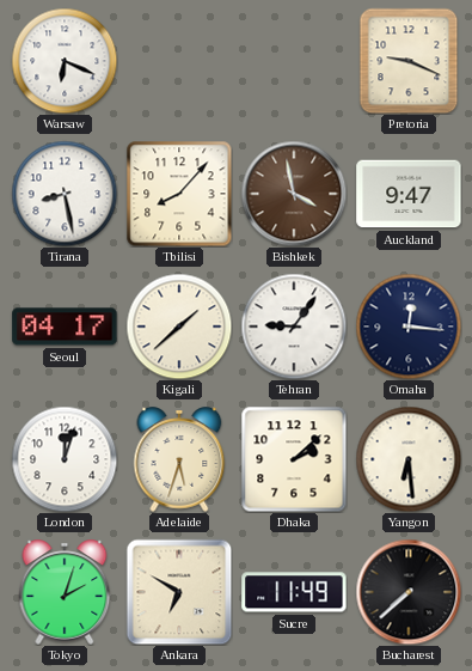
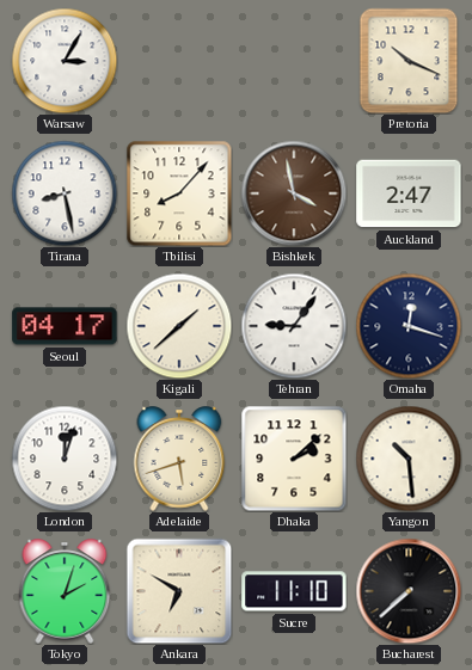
Warsaw: 6:19 -> 3:05 (65, 61)
Pretoria: 9:19 -> 10:19 (409, 61)
Auckland: 9:47 -> 2:47 (409, 193)
Omaha: 12:16 -> 12:18 (409, 326)
Adelaide: 5:33 -> 5:42 (179, 459)
Yangon: 6:29 -> 10:29 (409, 459)
Sucre: 11:49 -> 11:10 (294, 591)
